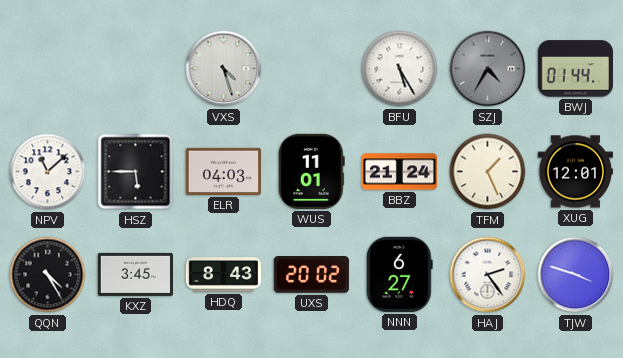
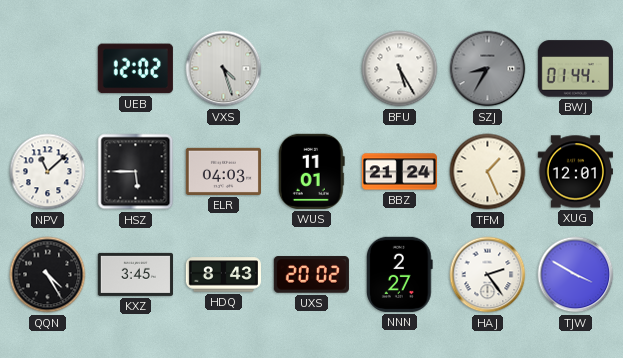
UEB: none -> 12:02 (135, 69)
SZJ: 4:35 -> 8:35 (488, 69)
NNN: 6:27 -> 2:27 (400, 274)
TJW: 3:48 -> 3:50 (576, 275)
